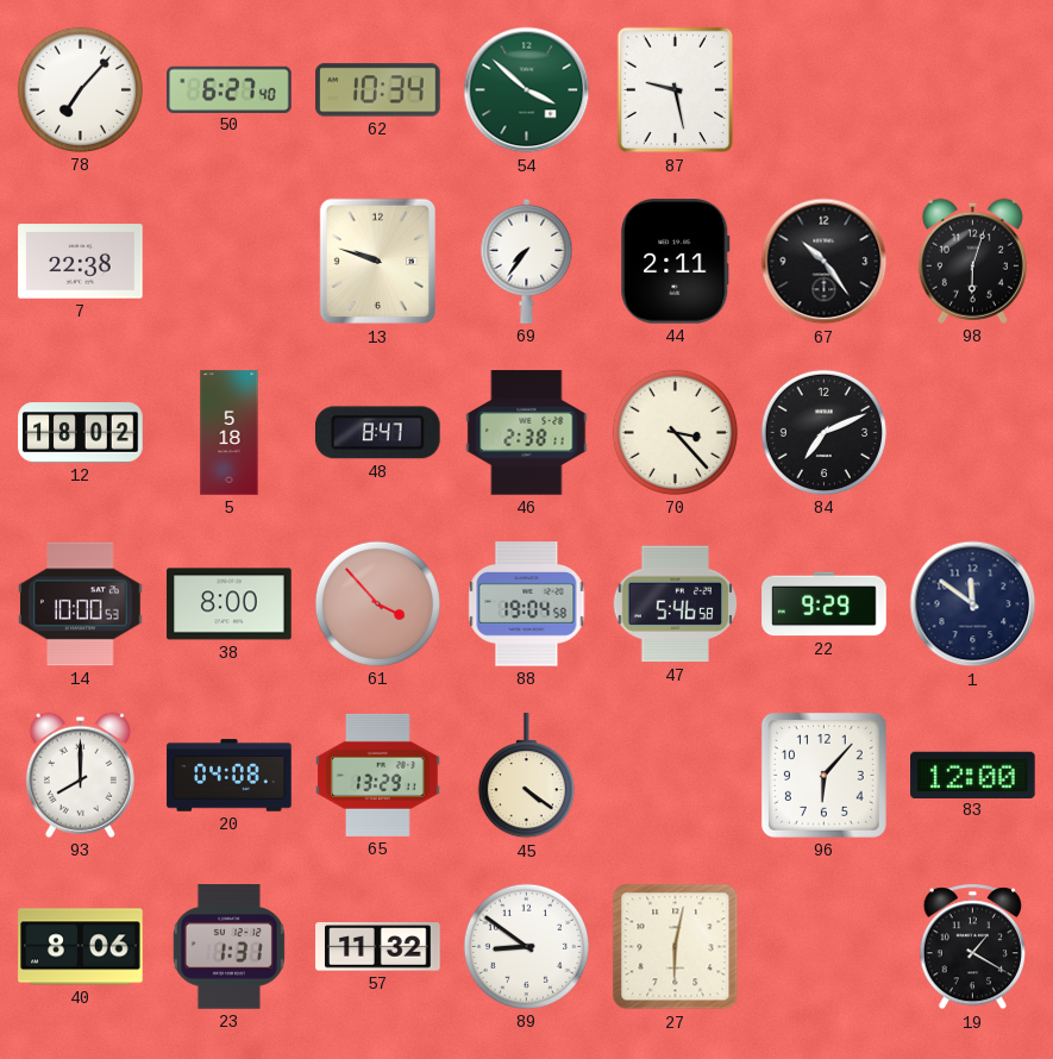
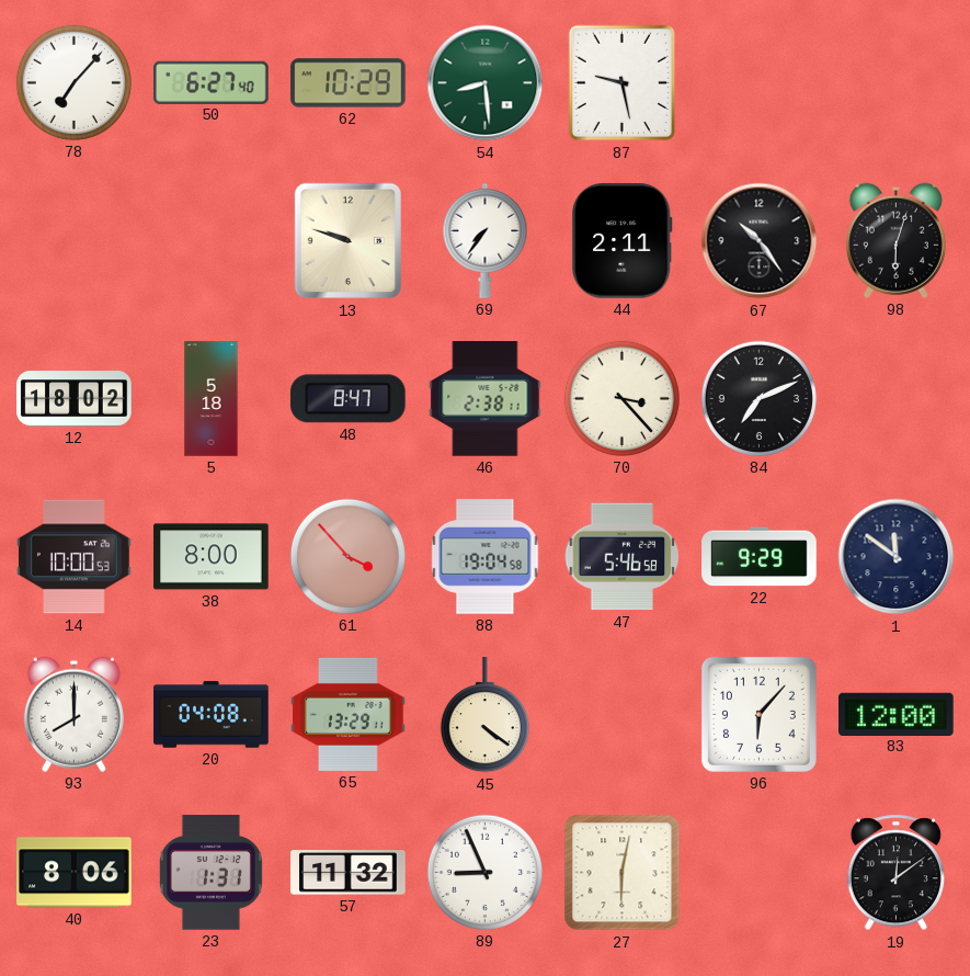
62: 10:34 -> 10:29 (349, 83)
54: 3:52 -> 8:29 (486, 83)
7: 22:38 -> none (81, 262)
89: 8:51 -> 8:56 (484, 872)
19: 1:20 -> 12:09 (895, 873)
